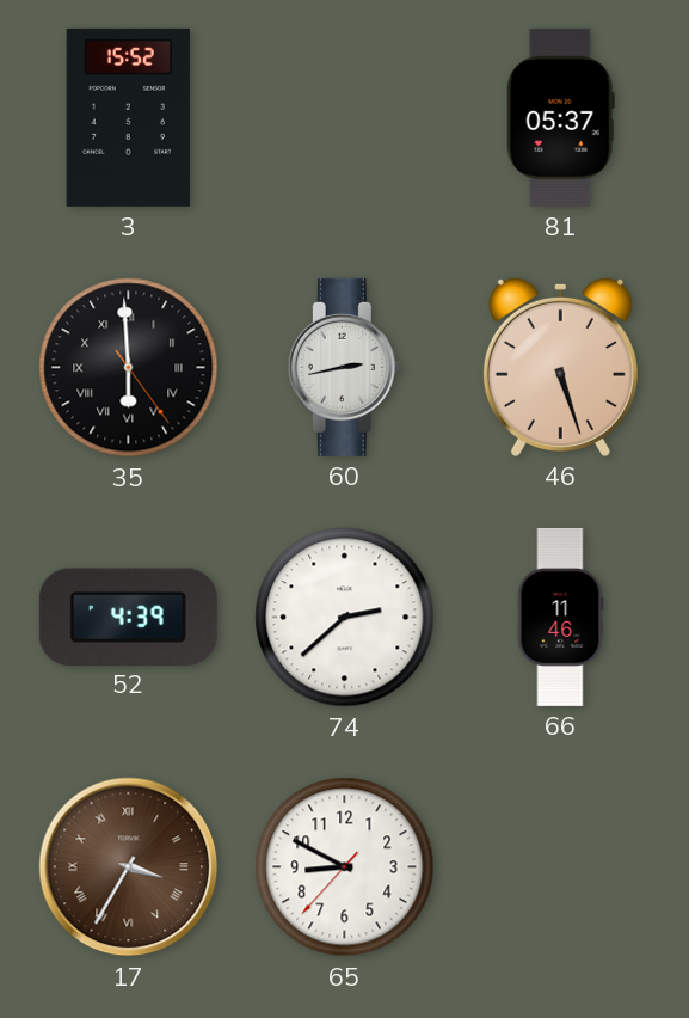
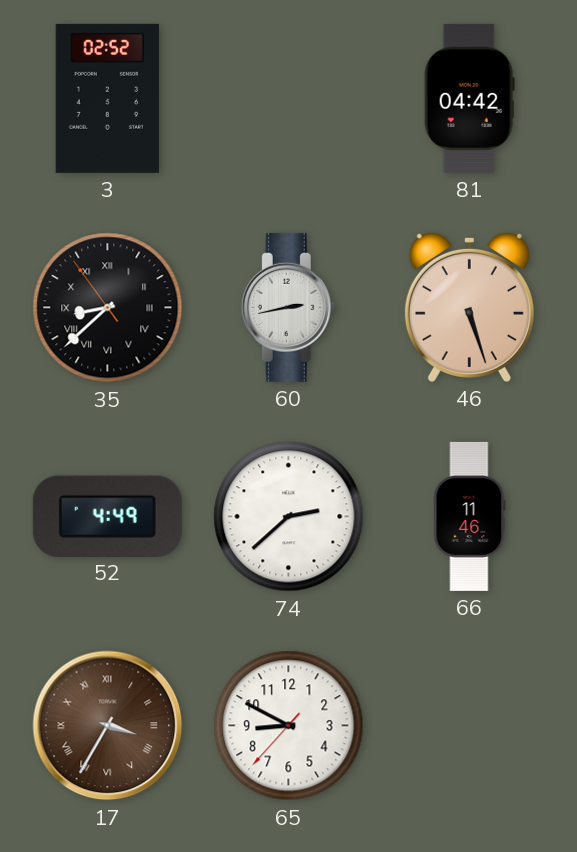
3: 15:52 -> 02:52 (107, 98)
81: 05:37 -> 04:42 (469, 98)
35: 5:59 -> 8:37 (108, 308)
52: 4:39 -> 4:49 (107, 516)
